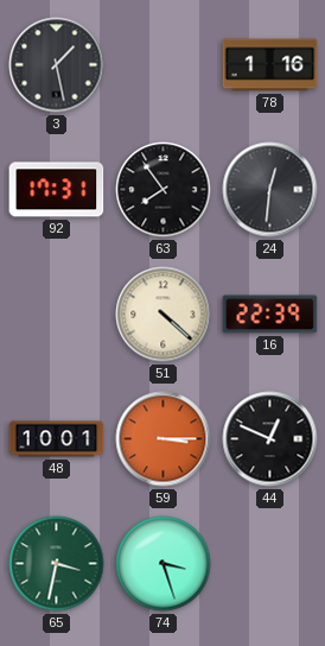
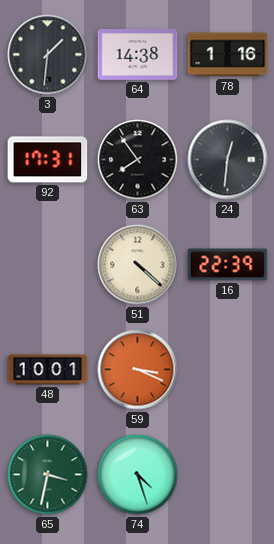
3: 1:28 -> 1:31 (48, 55)
64: none -> 14:38 (138, 54)
59: 3:15 -> 3:19 (138, 370)
44: 12:49 -> none (270, 439)
74: 3:27 -> 4:27 (138, 475)
